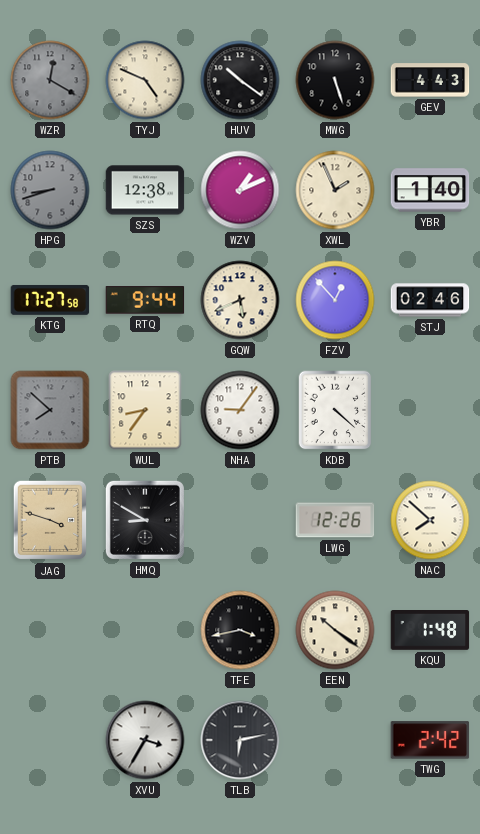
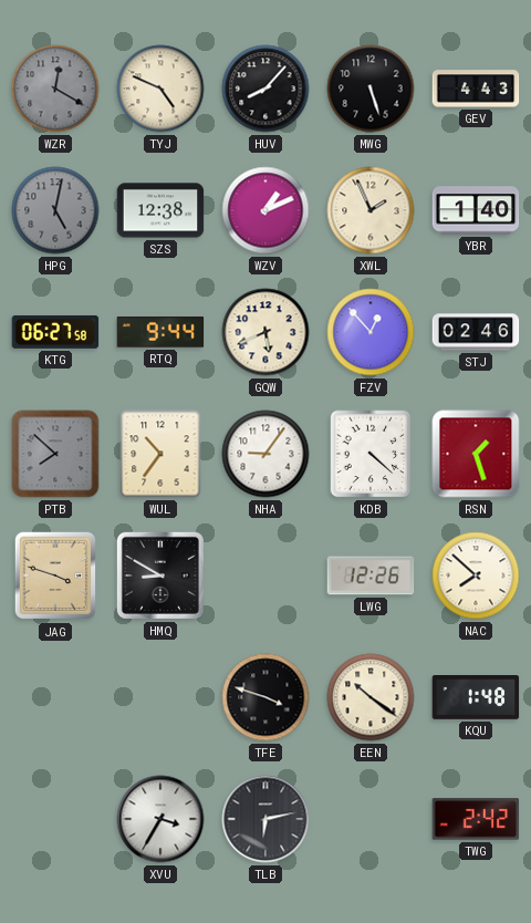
HUV: 10:21 -> 8:07 (265, 89)
HPG: 8:42 -> 5:02 (55, 210)
KTG: 17:27 -> 06:27 (55, 332)
WUL: 8:36 -> 10:36 (160, 454)
RSN: none -> 1:27 (476, 454)
TFE: 3:43 -> 3:48 (265, 697)
